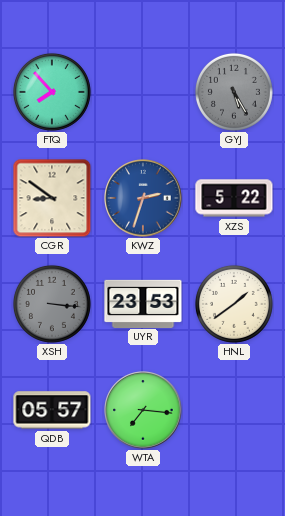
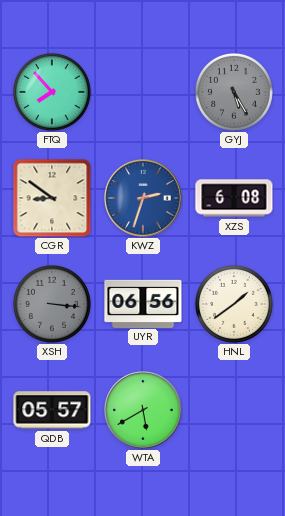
XZS: 5:22 -> 6:08 (234, 198)
UYR: 23:53 -> 06:56 (143, 303)
WTA: 7:16 -> 5:40 (143, 410)
